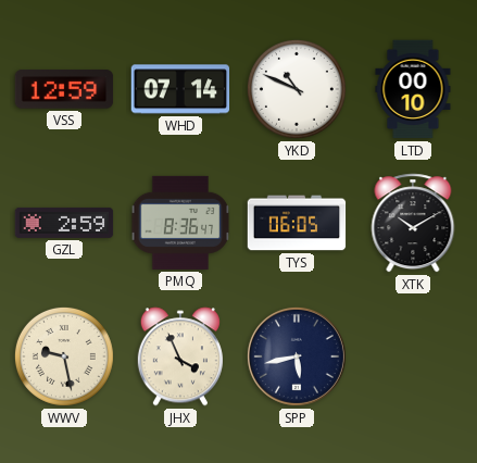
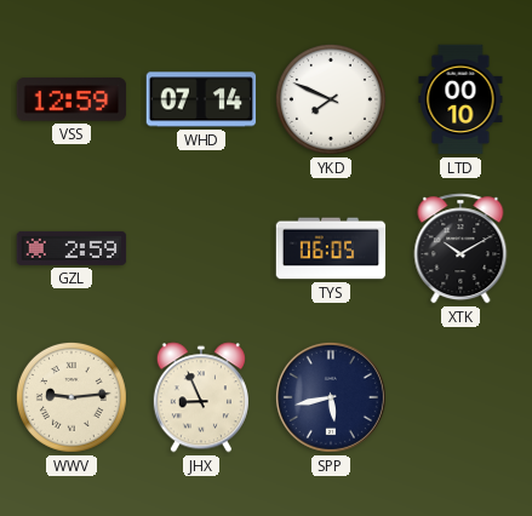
YKD: 10:49 -> 7:49 (331, 99)
PMQ: 8:36 -> none (180, 223)
WWV: 9:28 -> 9:14 (71, 397)
JHX: 3:56 -> 8:56 (201, 397)
